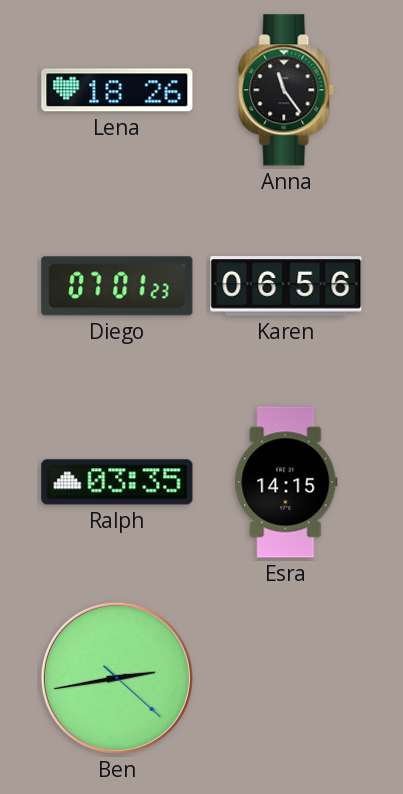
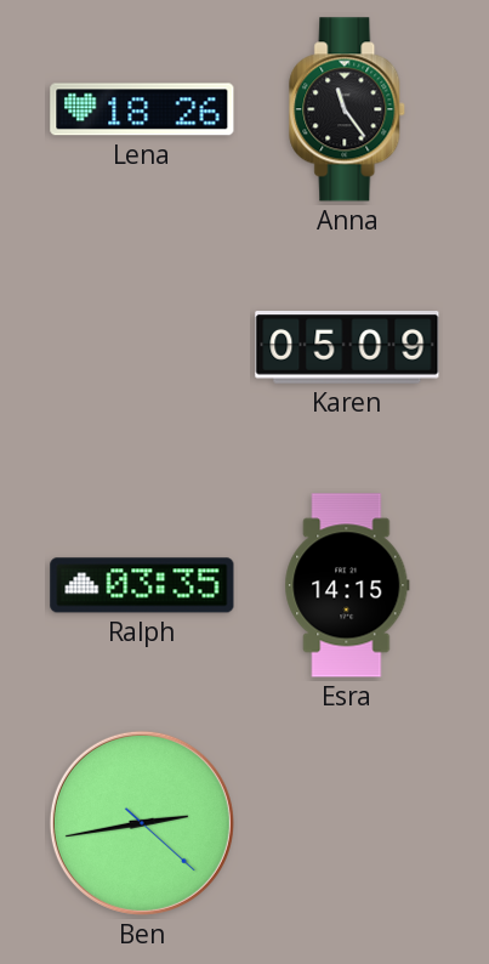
Diego: 07:01 -> none (117, 286)
Karen: 06:56 -> 05:09 (347, 348)
